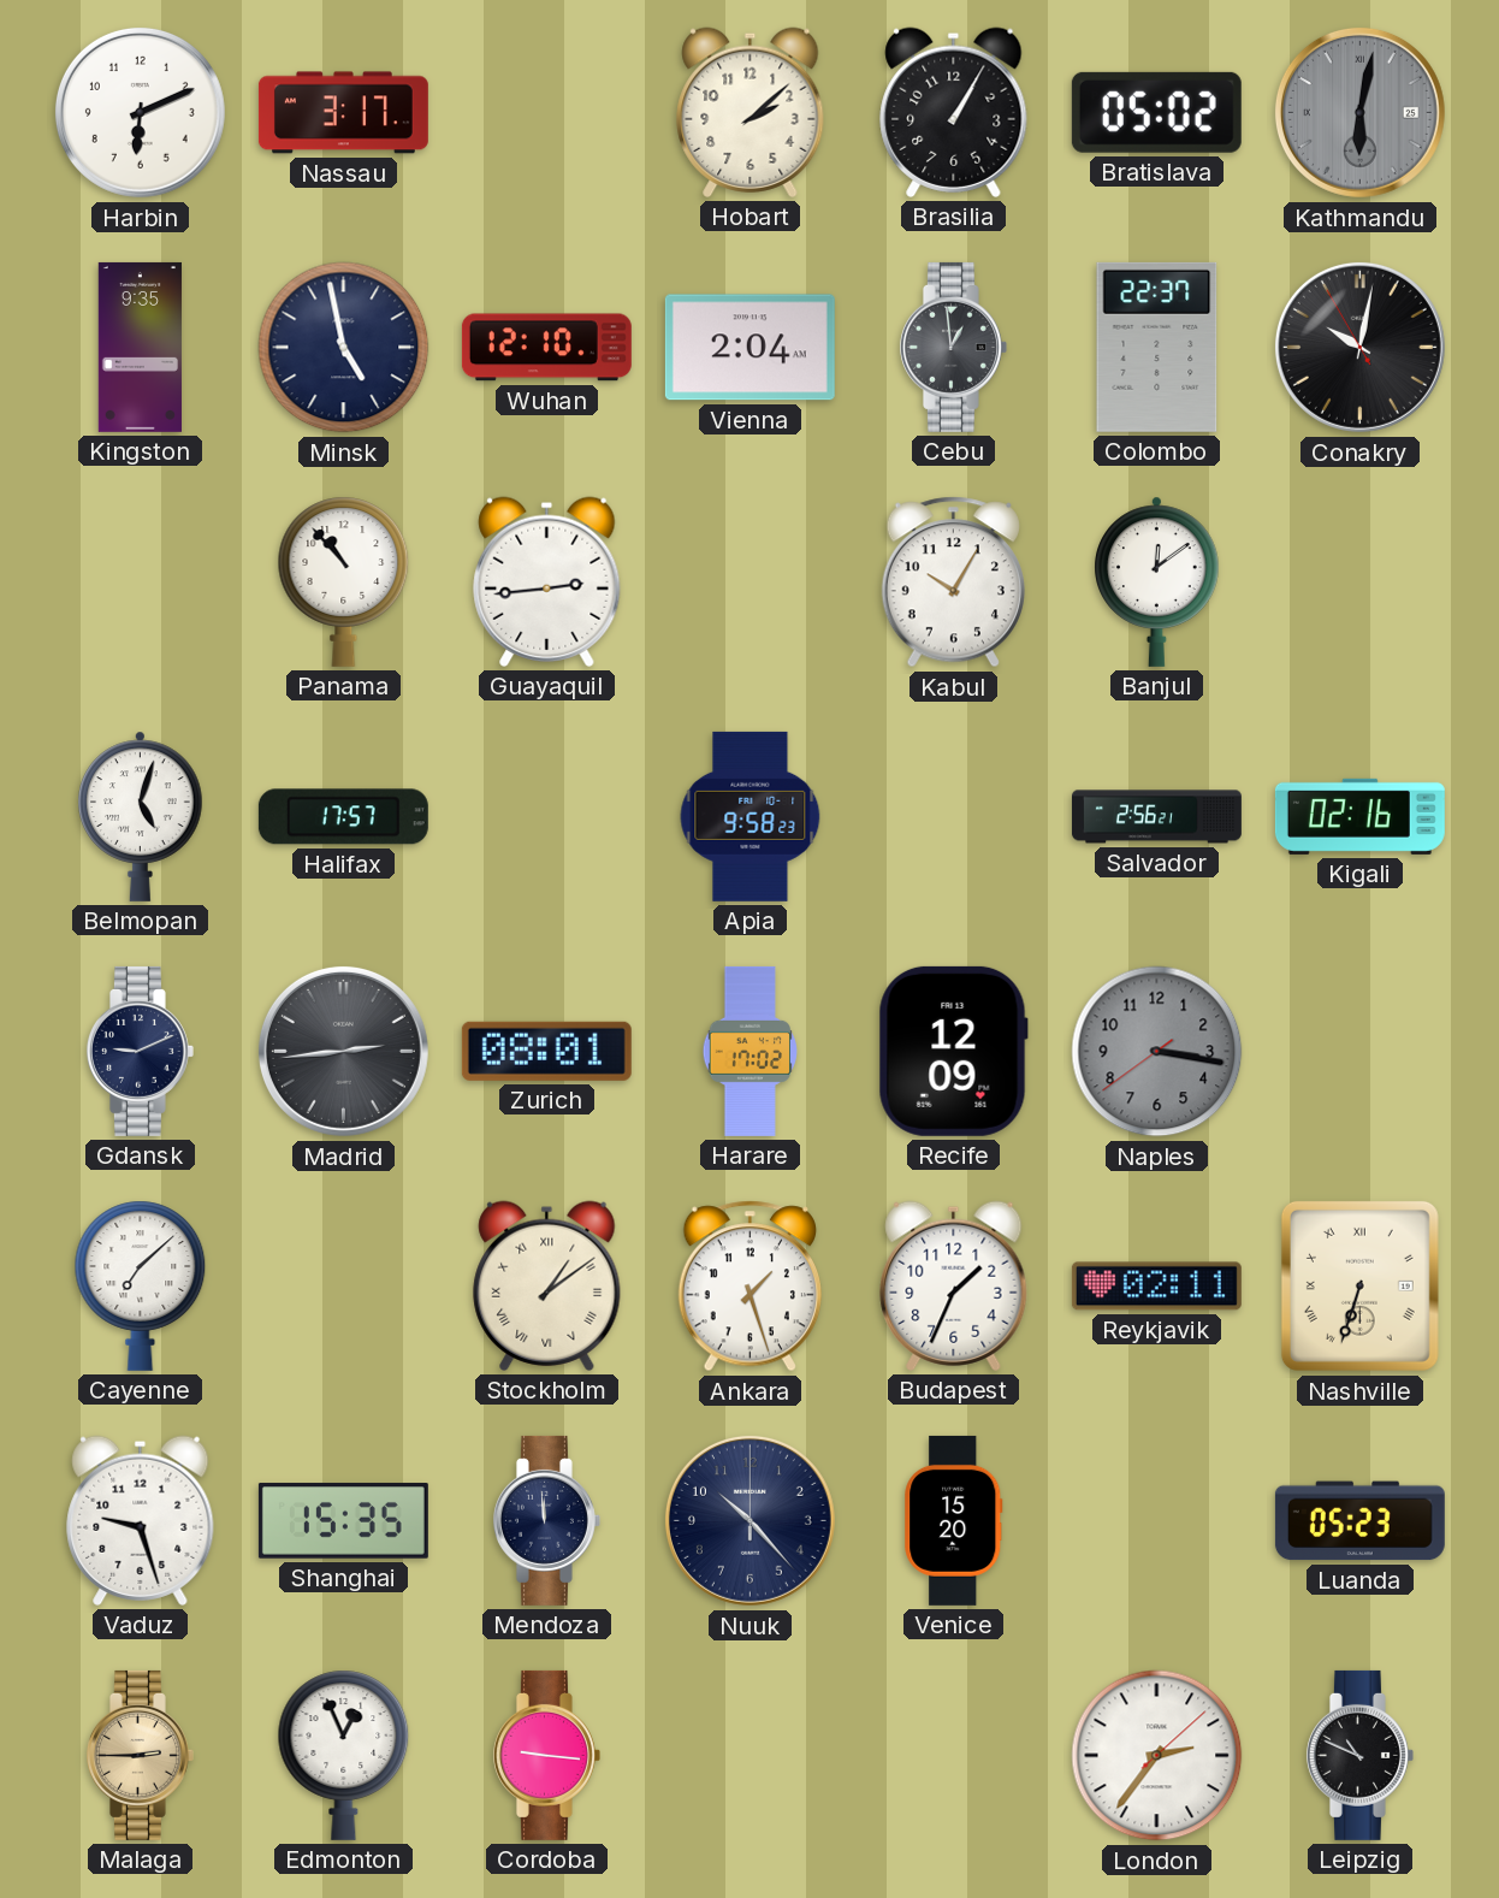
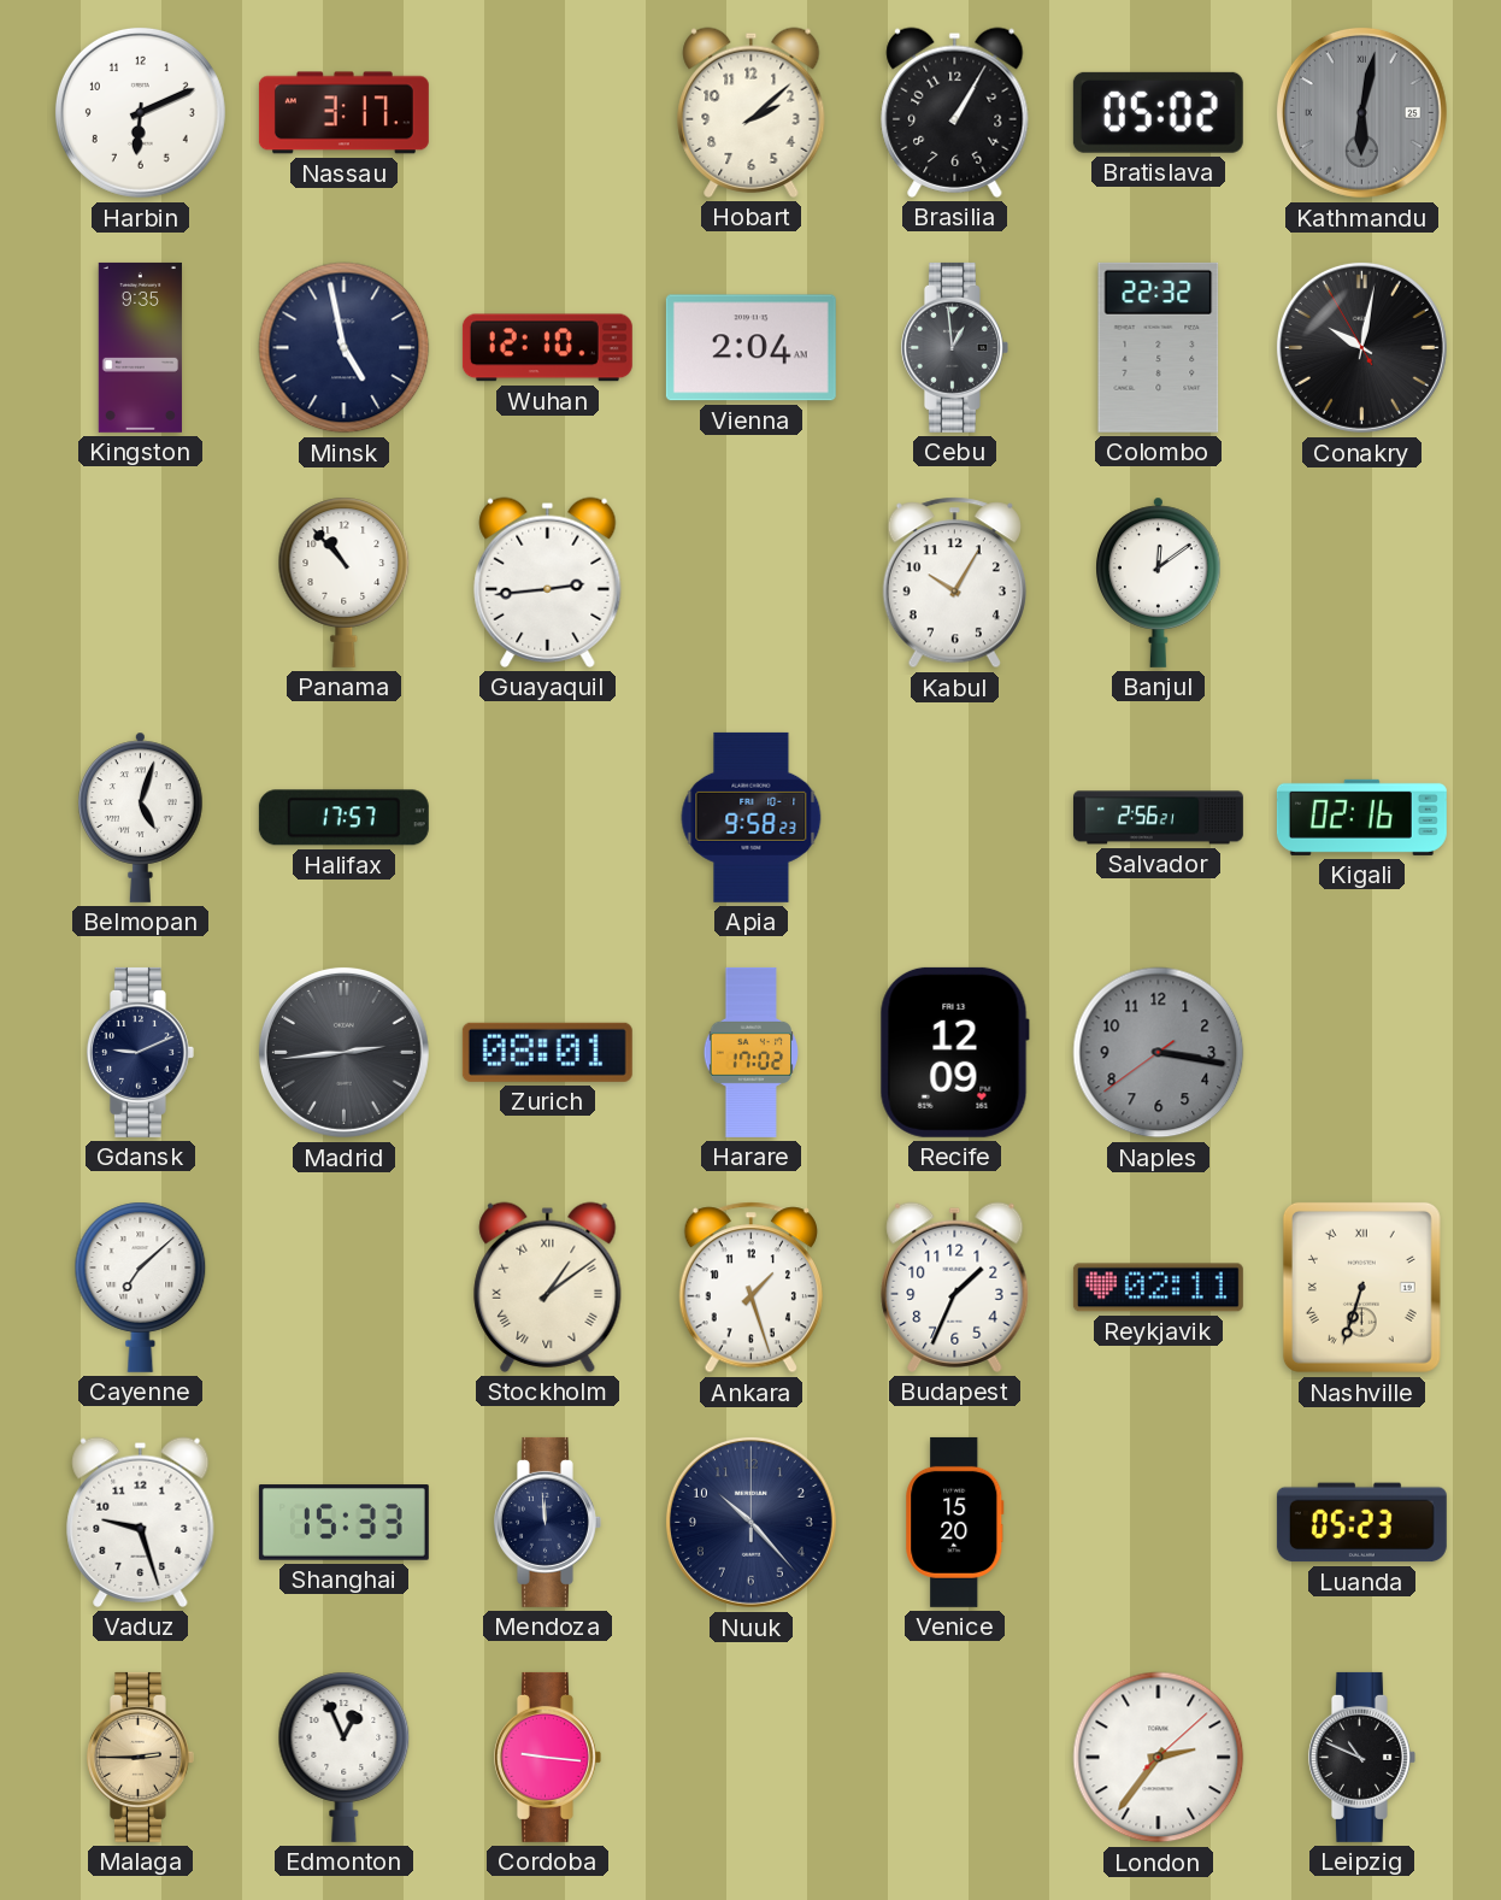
Colombo: 22:37 -> 22:32 (1159, 347)
Shanghai: 15:35 -> 15:33 (343, 1523)
